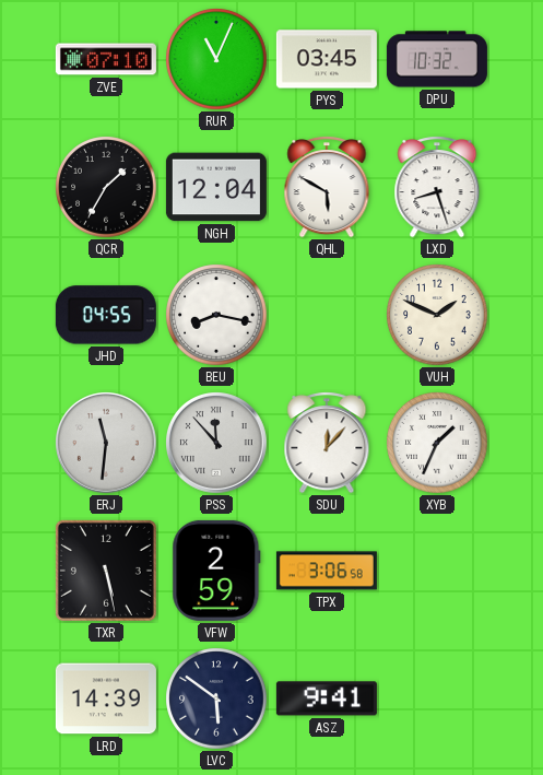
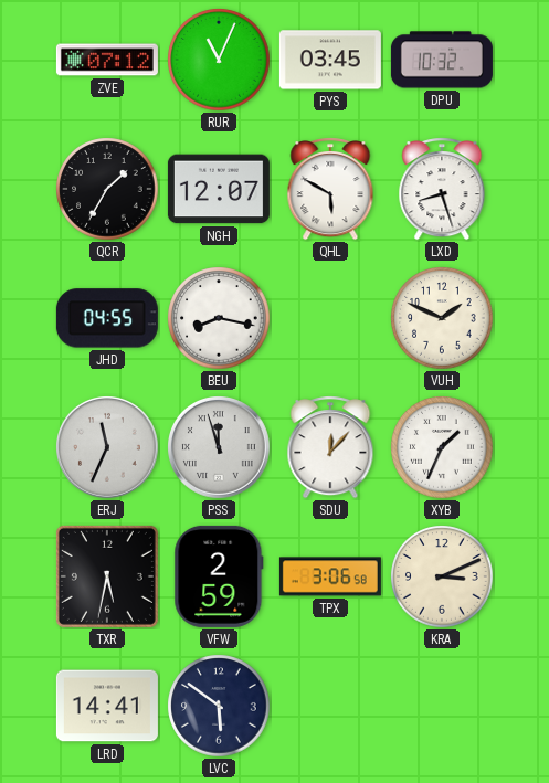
ZVE: 07:10 -> 07:12 (107, 60)
NGH: 12:04 -> 12:07 (219, 189)
ERJ: 11:31 -> 11:34 (108, 448)
PSS: 11:53 -> 11:57 (220, 448)
TXR: 5:28 -> 5:32 (107, 576)
KRA: none -> 3:11 (442, 576)
LRD: 14:39 -> 14:41 (107, 706)
ASZ: 9:41 -> none (327, 698)
